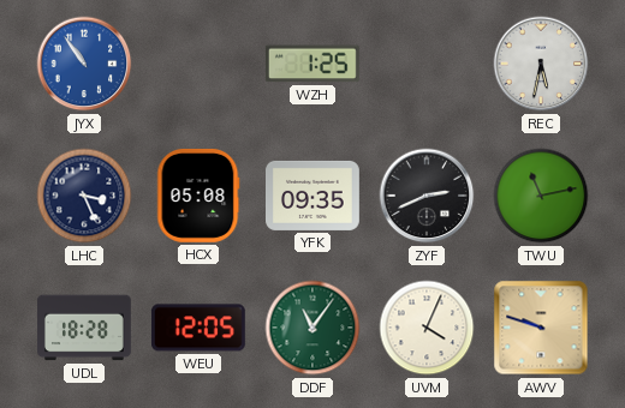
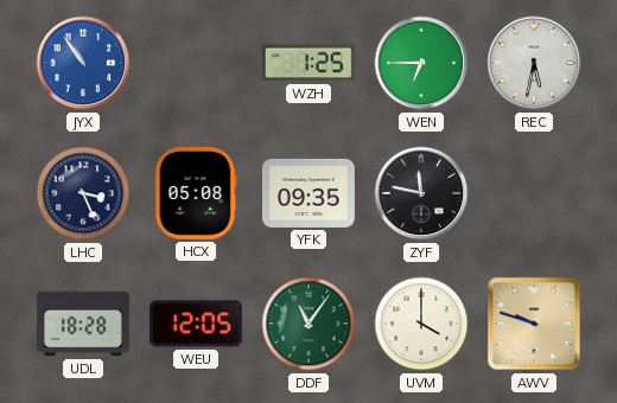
WEN: none -> 6:45 (421, 63)
ZYF: 2:41 -> 11:47 (421, 193)
TWU: 11:13 -> none (541, 196)
UVM: 4:04 -> 4:00 (421, 324)
